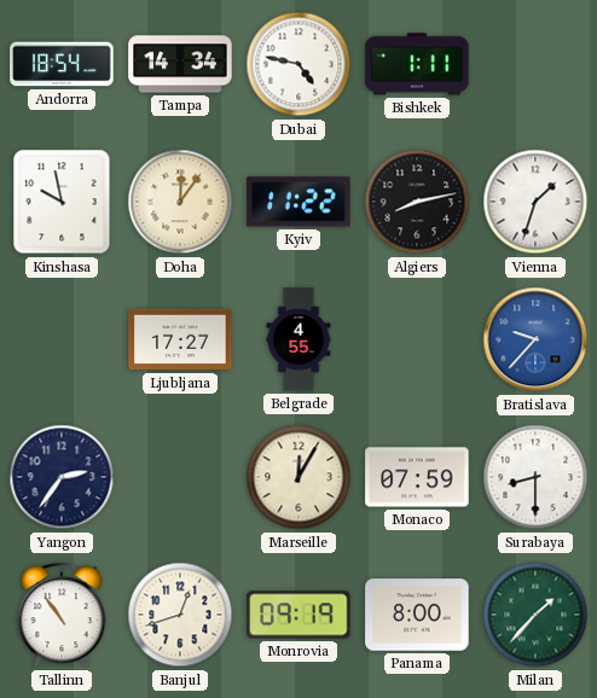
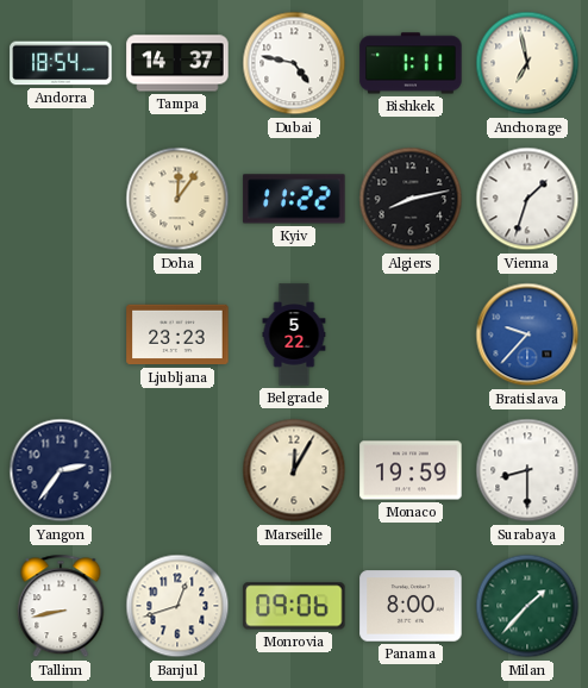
Tampa: 14:34 -> 14:37 (177, 63)
Anchorage: none -> 6:58 (527, 63)
Kinshasa: 9:58 -> none (62, 202)
Ljubljana: 17:27 -> 23:23 (177, 334)
Belgrade: 4:55 -> 5:22 (294, 334)
Monaco: 07:59 -> 19:59 (411, 470)
Tallinn: 10:54 -> 8:43 (61, 606)
Monrovia: 09:19 -> 09:06 (294, 606)
